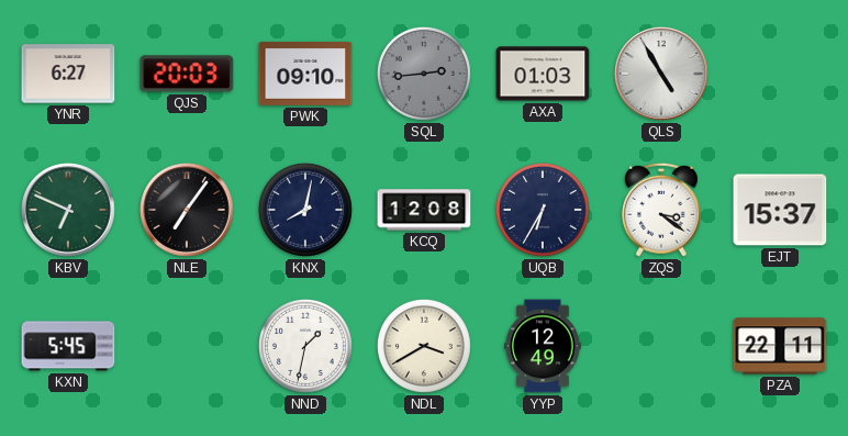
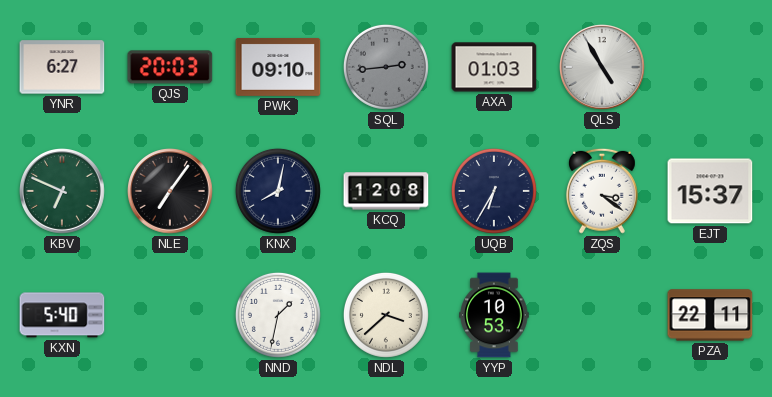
KXN: 5:45 -> 5:40 (62, 315)
NDL: 3:40 -> 3:38 (386, 315)
YYP: 12:49 -> 10:53 (494, 315)
